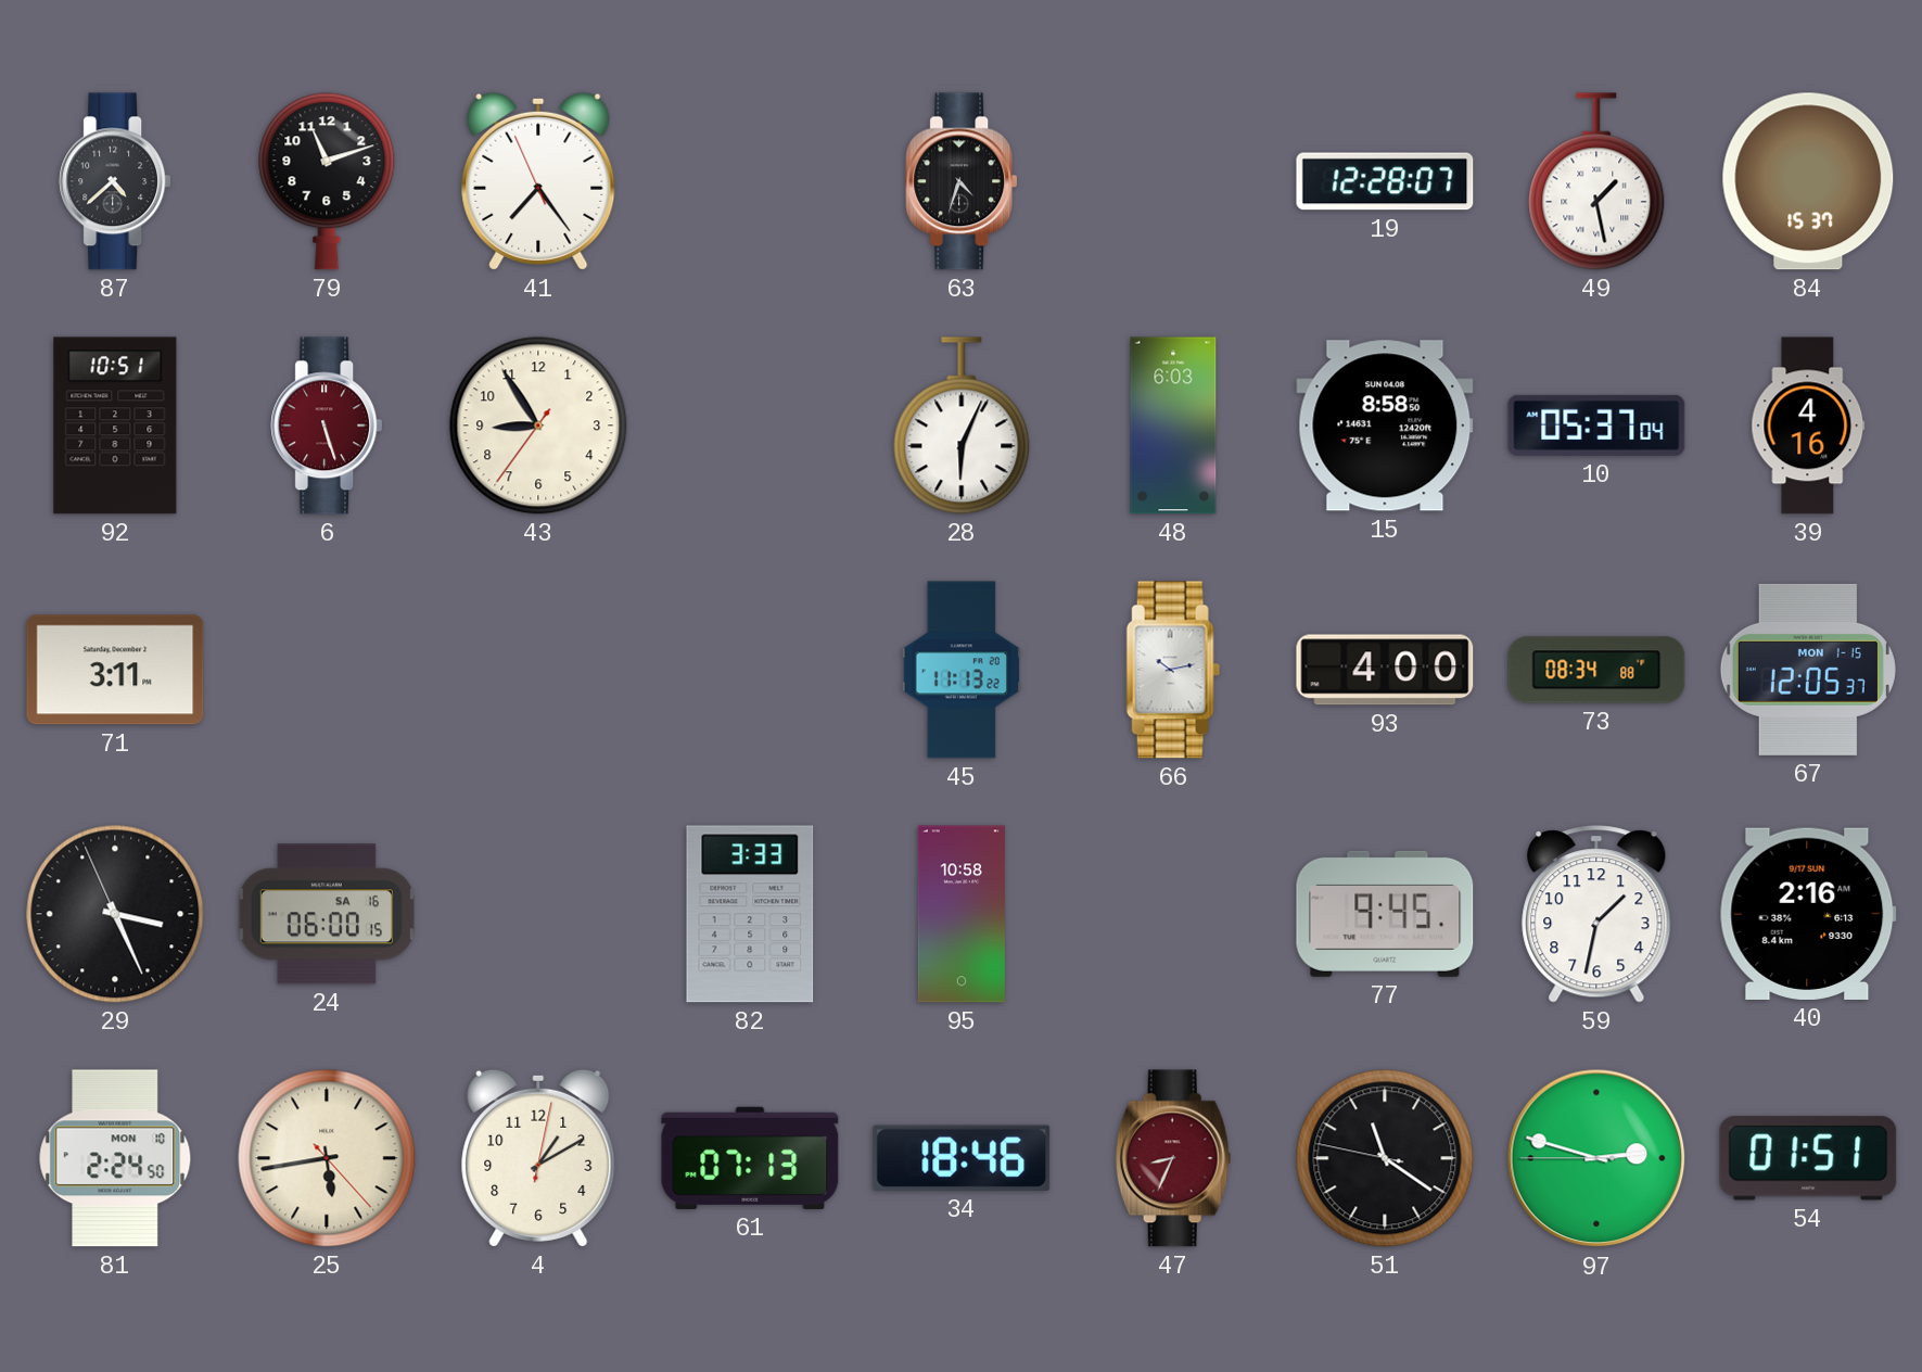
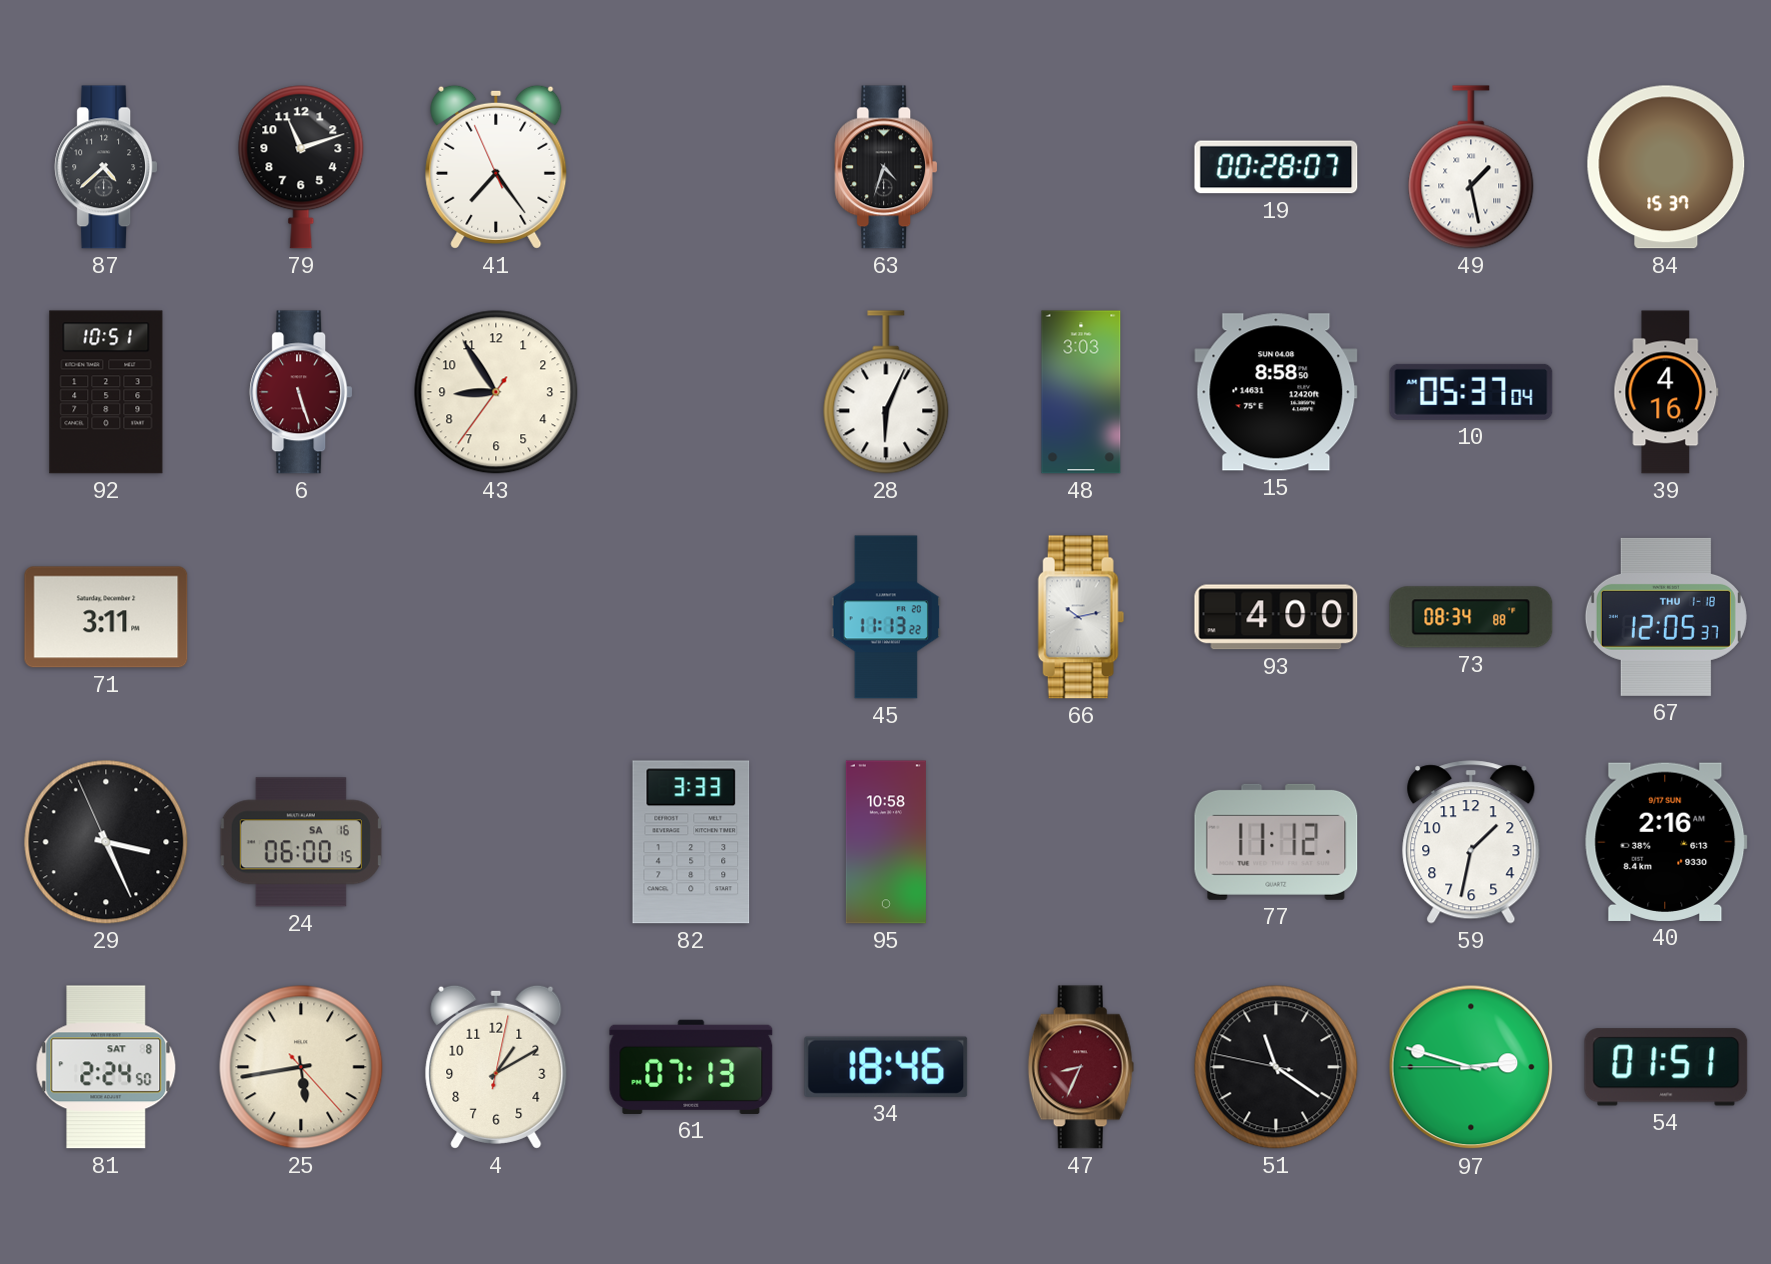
19: 12:28 -> 00:28 (1276, 167)
48: 6:03 -> 3:03 (1081, 392)
67 date: MON 1-15 -> THU 1-18 (1666, 617)
77: 9:45 -> 11:12 (1276, 842)
81 date: MON 10 -> SAT 8 (106, 1067)
